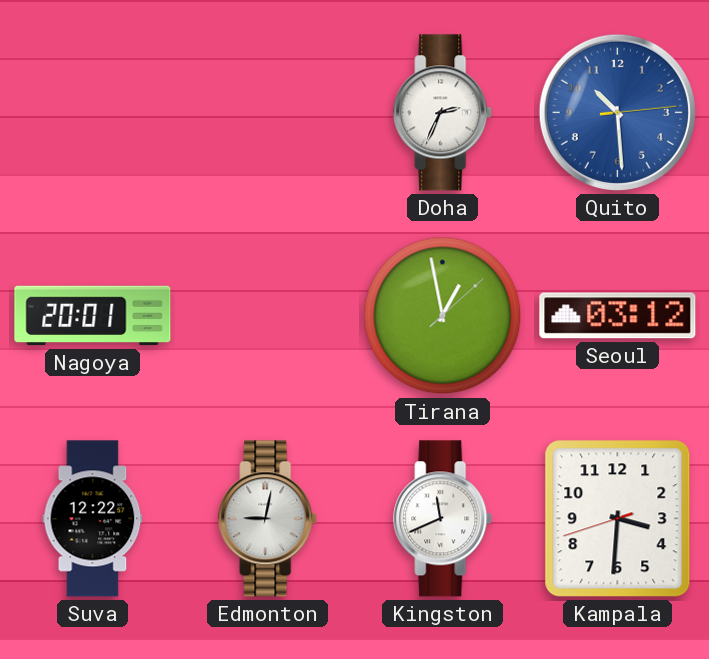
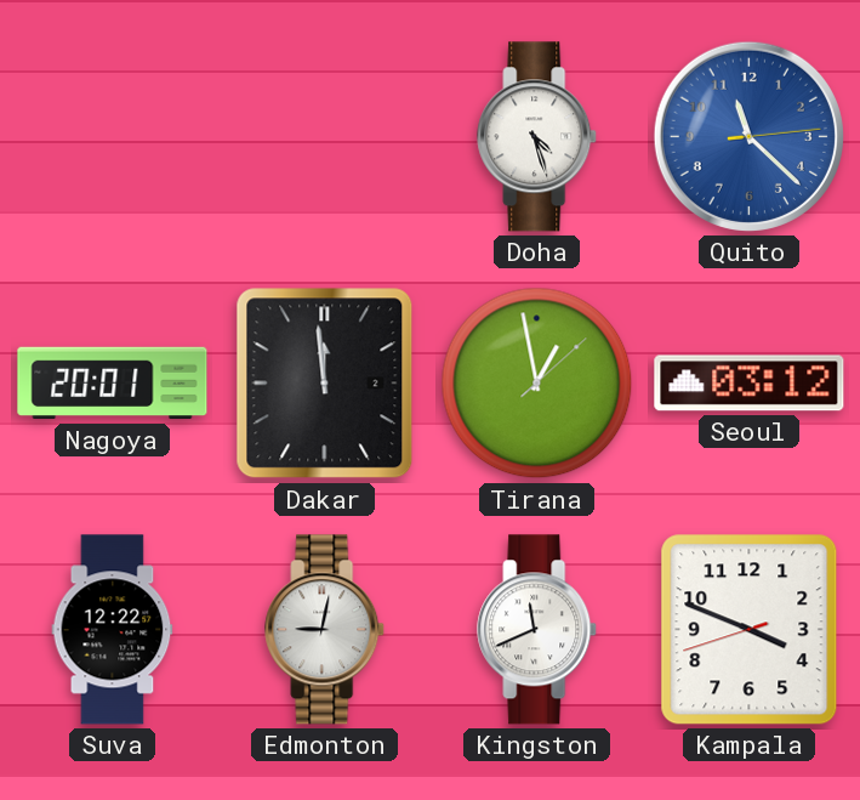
Doha: 2:34 -> 4:27 (537, 137)
Quito: 10:29 -> 11:22 (748, 136)
Dakar: none -> 11:59 (325, 384)
Kampala: 3:30 -> 3:48 (750, 630)
